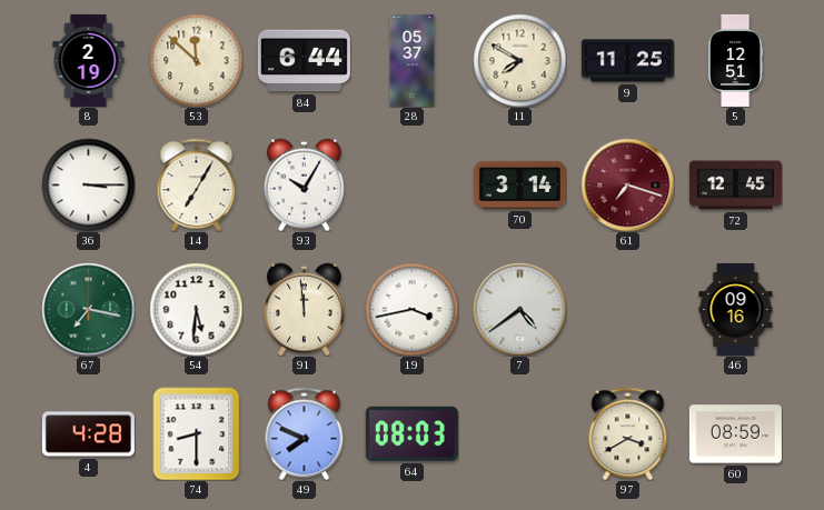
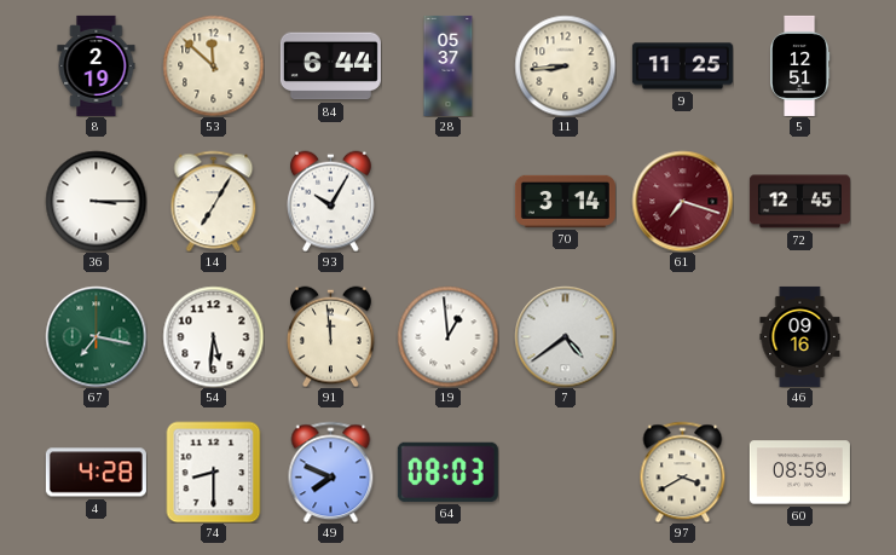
11: 7:50 -> 8:44 (565, 65)
19: 3:43 -> 12:59 (447, 336)
